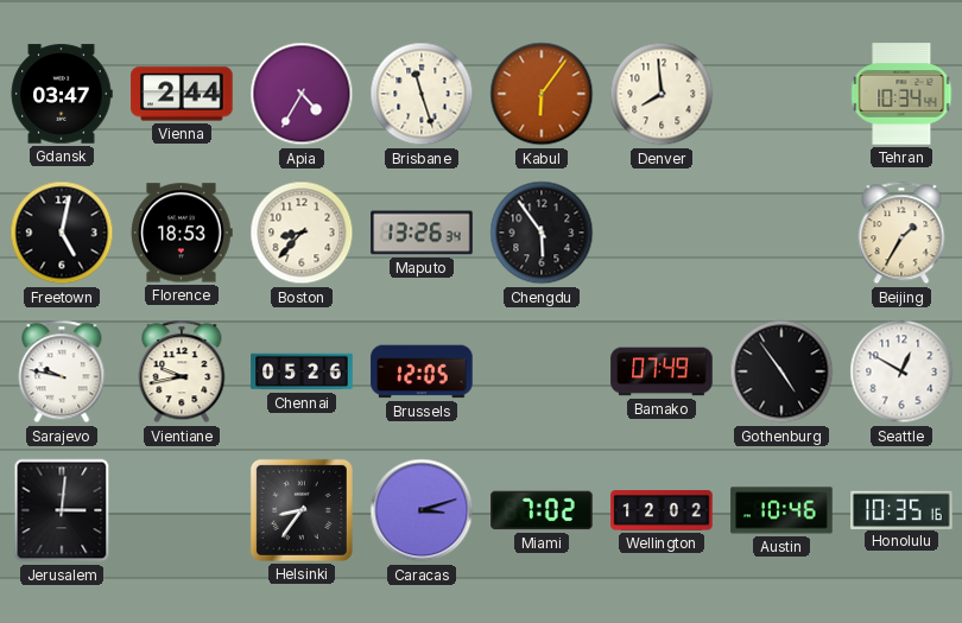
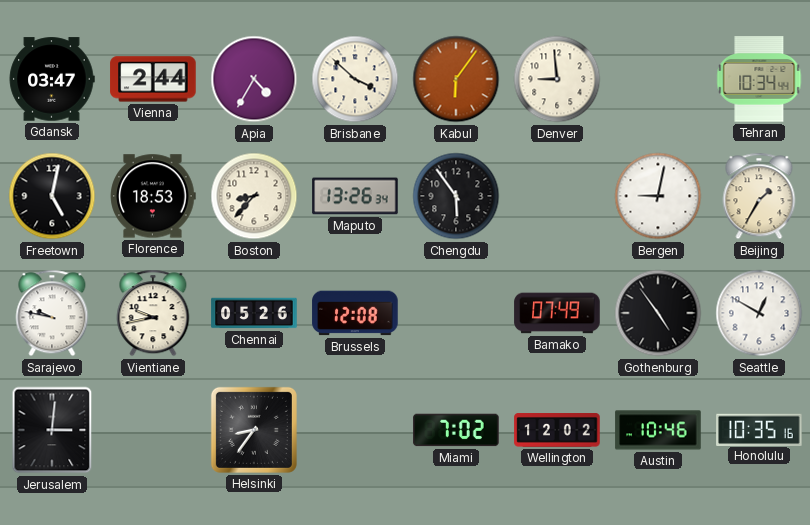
Brisbane: 11:27 -> 3:52 (355, 79)
Denver: 7:59 -> 8:59 (557, 79)
Bergen: none -> 9:02 (658, 196)
Brussels: 12:05 -> 12:08 (355, 313)
Caracas: 3:12 -> none (422, 510)
